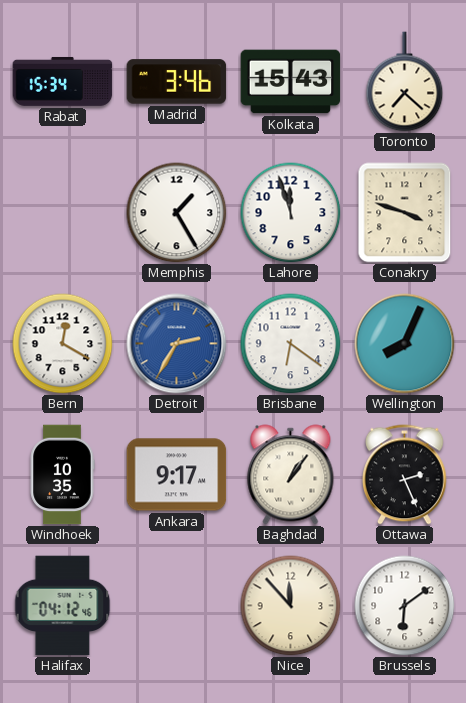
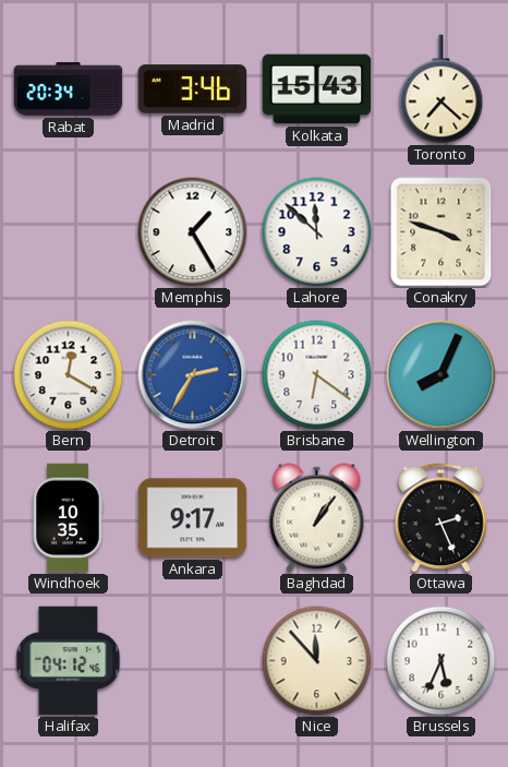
Rabat: 15:34 -> 20:34 (69, 89)
Lahore: 11:57 -> 11:52 (317, 232)
Brussels: 6:09 -> 5:34 (442, 661)
